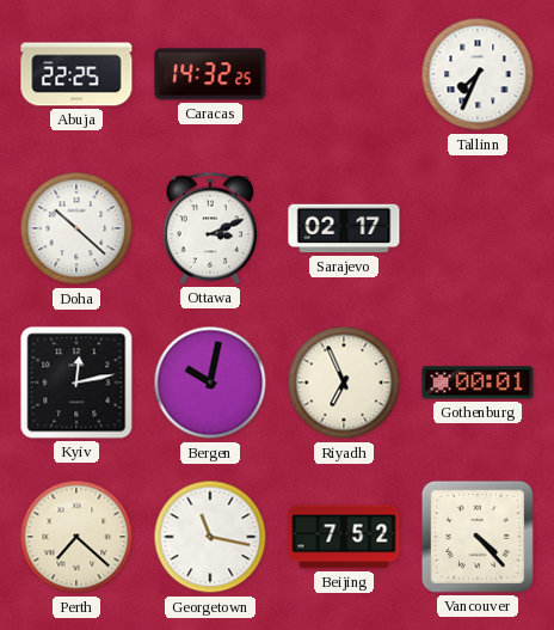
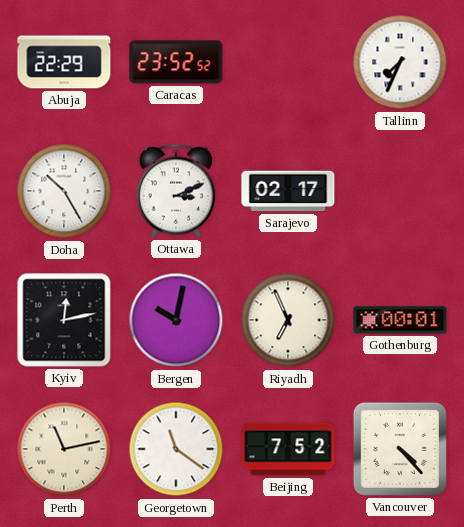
Abuja: 22:25 -> 22:29 (64, 62)
Caracas: 14:32 -> 23:52 (176, 62)
Doha: 10:22 -> 10:25 (64, 191)
Perth: 7:22 -> 11:13 (64, 449)
Georgetown: 11:17 -> 11:21 (176, 449)
